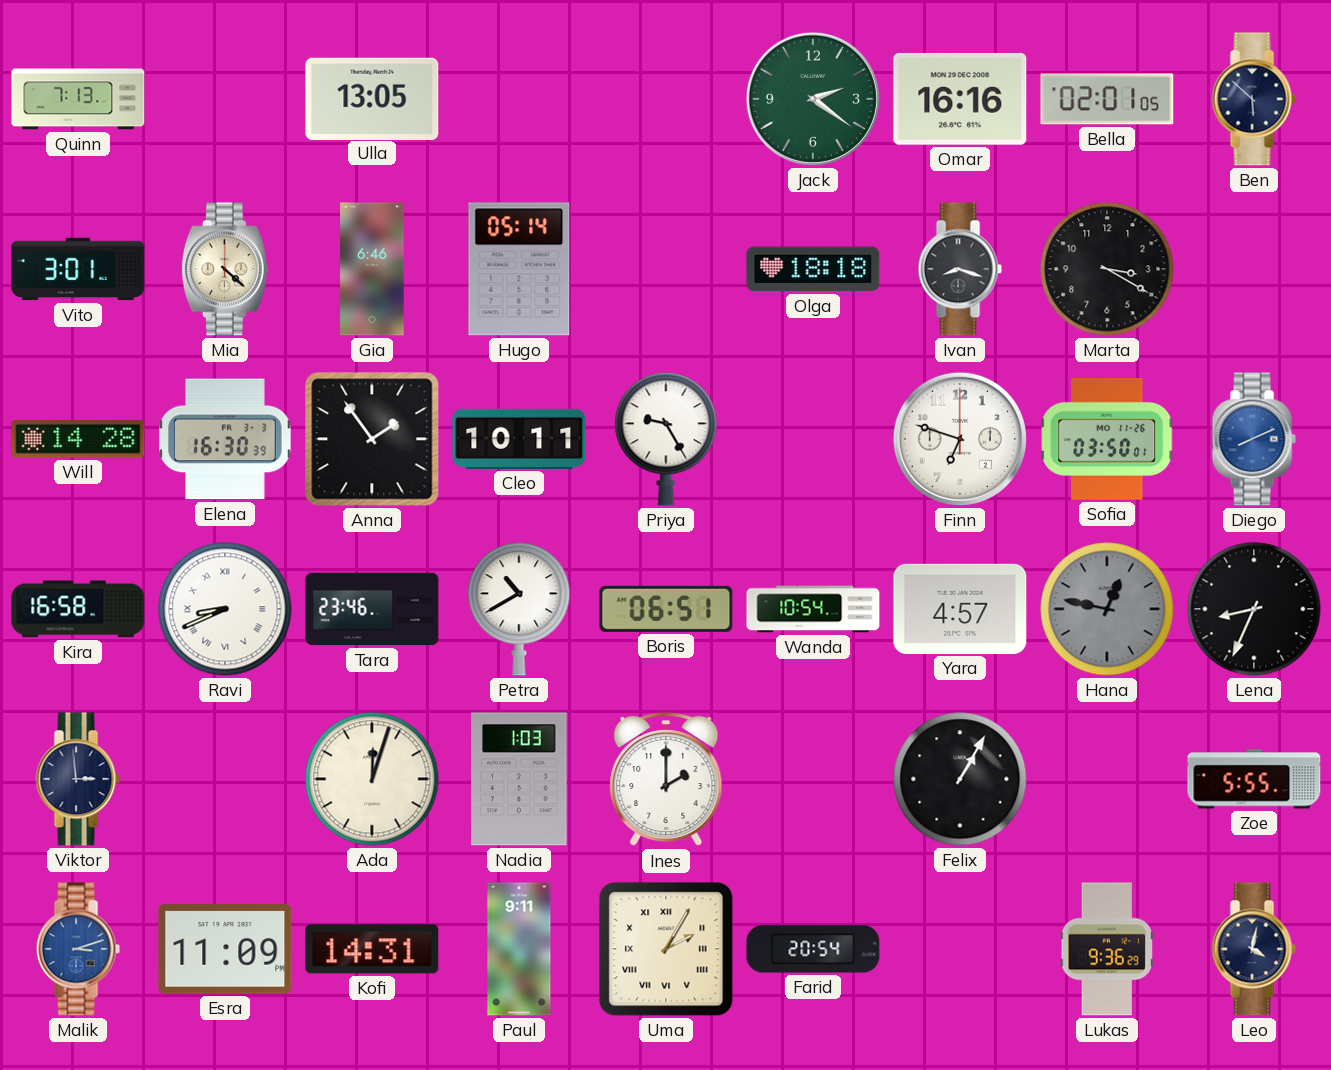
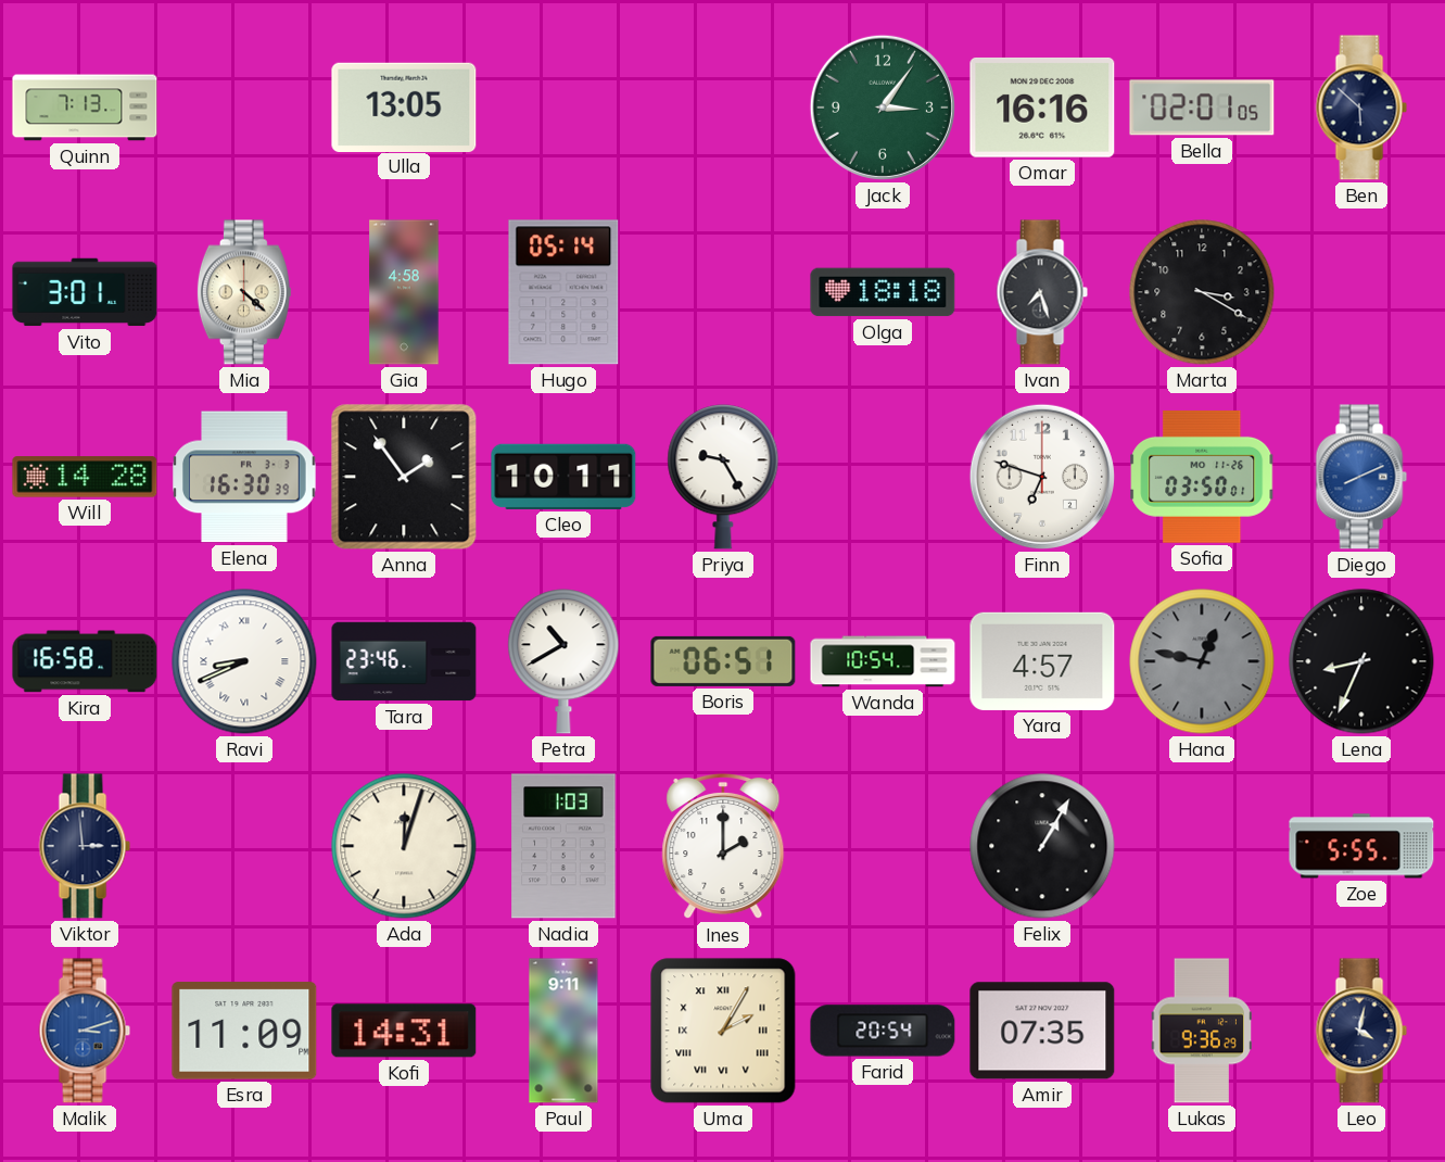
Jack: 2:21 -> 3:06 (883, 108)
Gia: 6:46 -> 4:58 (404, 292)
Ivan: 8:18 -> 7:27 (1042, 292)
Amir: none -> 07:35 (1042, 1031)
